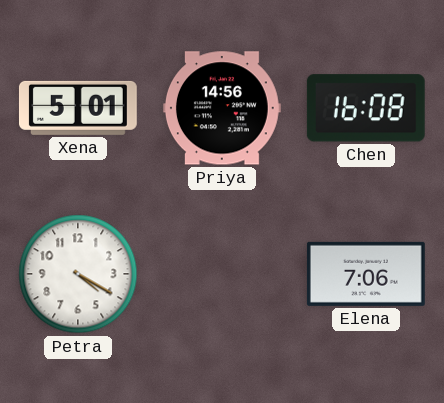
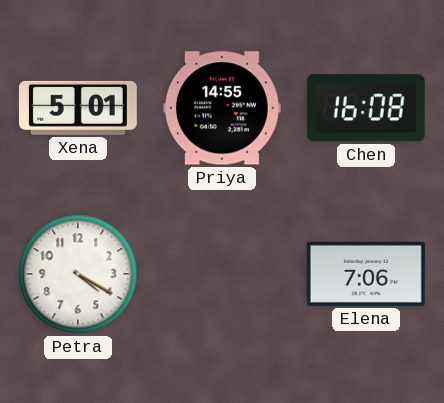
Priya: 14:56 -> 14:55 (222, 108)
